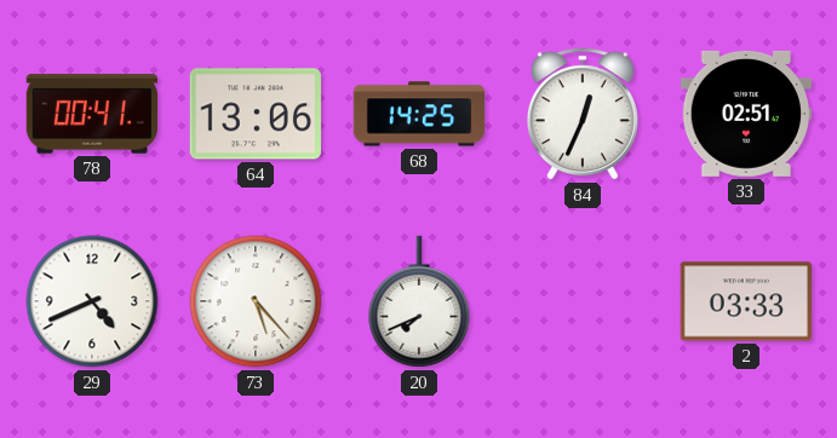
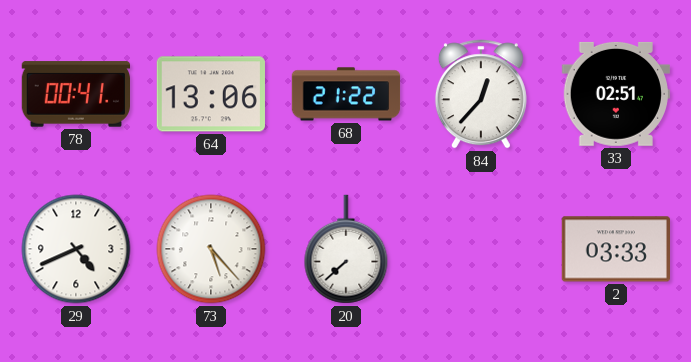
68: 14:25 -> 21:22 (346, 94)
84: 12:34 -> 12:37 (481, 94)
20: 7:41 -> 7:38 (346, 249)
